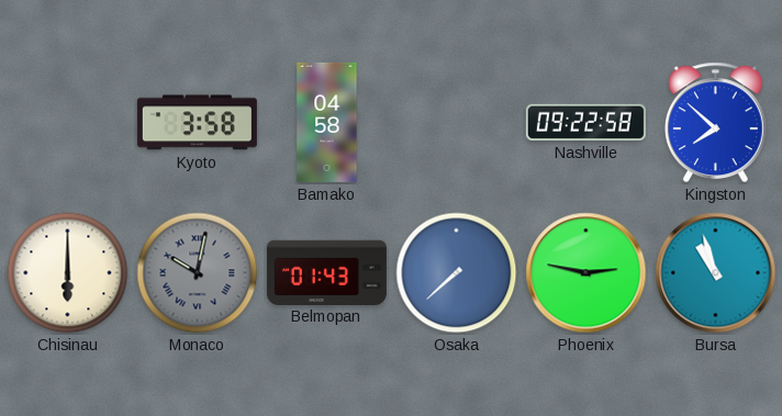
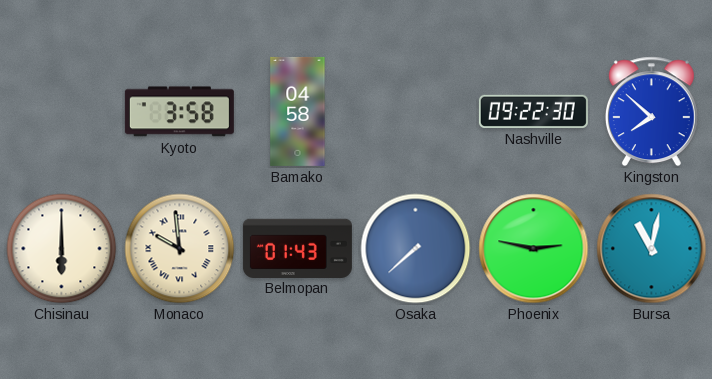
Nashville: 09:22:58 -> 09:22:30 (533, 111)
Monaco: 10:02 -> 9:59 (180, 249)
Monaco dial: grey -> cream (180, 249)
Bursa: 10:57 -> 11:02 (652, 249)
